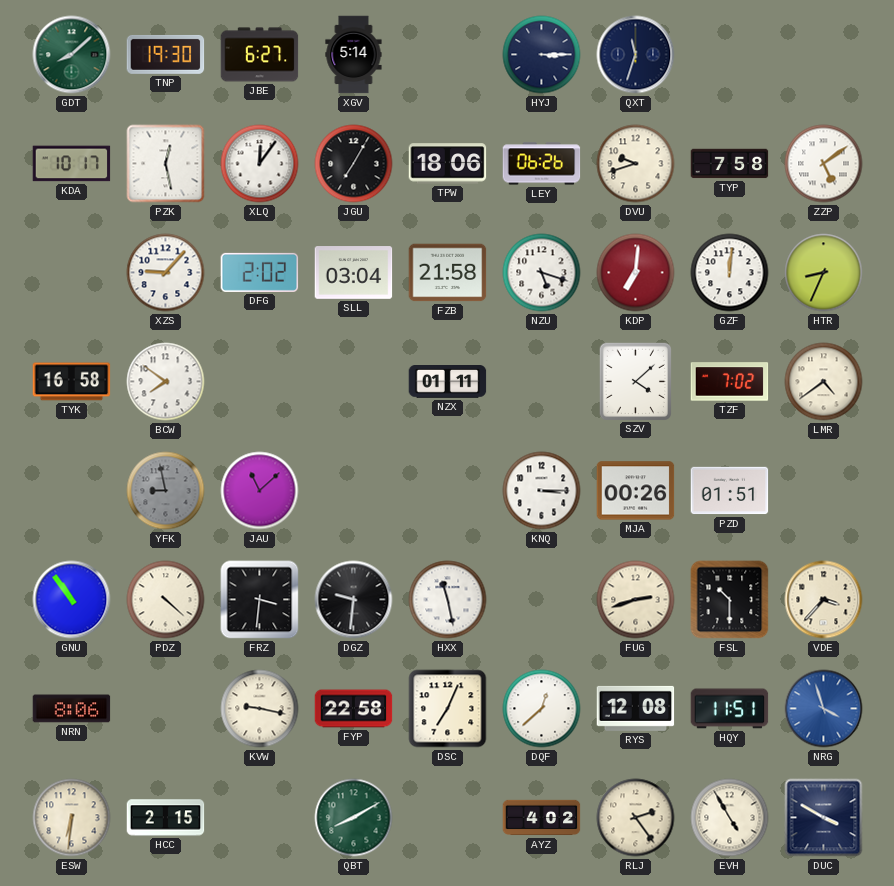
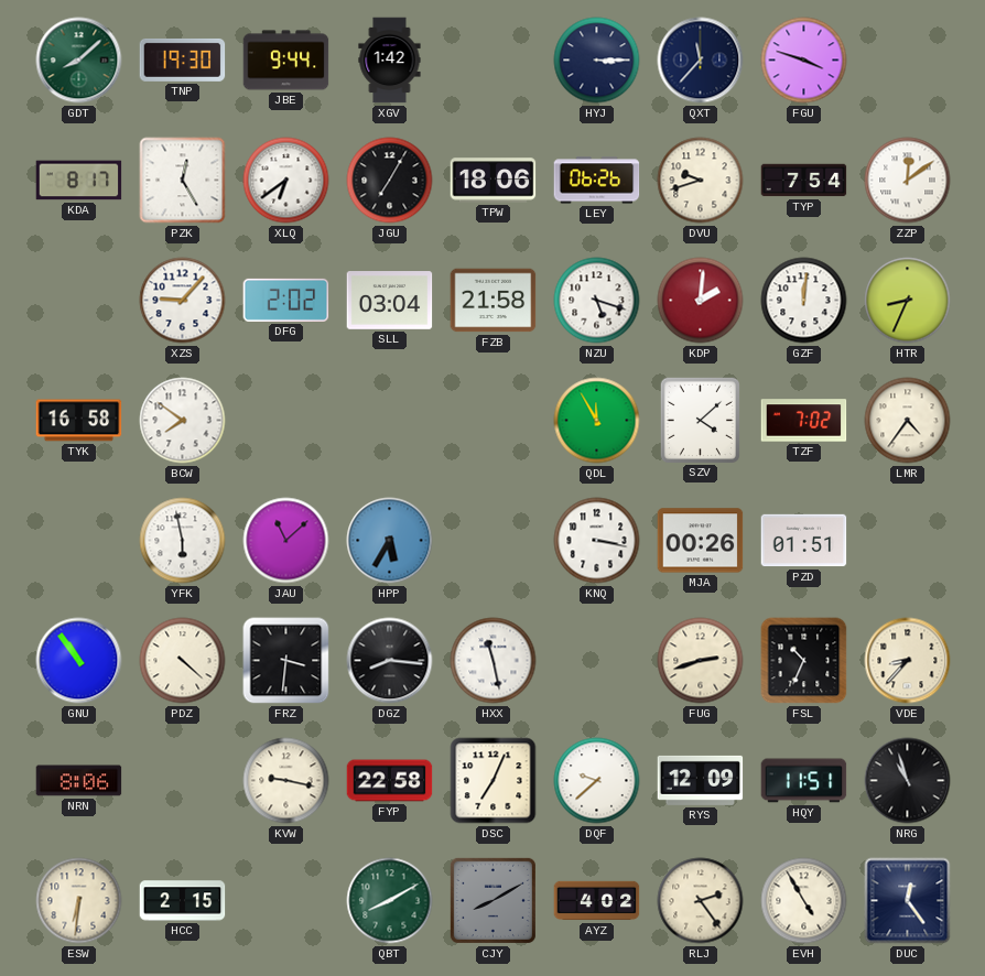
JBE: 6:27 -> 9:44 (286, 61)
XGV: 5:14 -> 1:42 (390, 61)
QXT: 11:33 -> 11:37 (701, 61)
FGU: none -> 3:48 (804, 61)
KDA: 10:17 -> 8:17 (79, 181)
PZK: 12:28 -> 12:25 (183, 181)
XLQ: 12:06 -> 6:39 (286, 181)
TYP: 7:58 -> 7:54 (804, 181)
ZZP: 5:09 -> 12:09 (908, 181)
KDP: 7:01 -> 2:01 (701, 301)
NZX: 01:11 -> none (448, 382)
QDL: none -> 11:55 (597, 421)
LMR: 4:39 -> 4:36 (908, 421)
YFK: 8:58 -> 5:58 (183, 541)
YFK dial: grey -> white (183, 541)
HPP: none -> 5:35 (390, 541)
KNQ: 3:15 -> 3:17 (597, 541)
DGZ: 9:31 -> 8:16 (390, 661)
FSL: 10:30 -> 10:34 (804, 661)
VDE: 3:37 -> 8:37 (908, 661)
DQF: 12:38 -> 9:38 (597, 781)
RYS: 12:08 -> 12:09 (701, 780)
NRG: 3:57 -> 10:57 (908, 781)
NRG dial: blue -> black (908, 781)
CJY: none -> 8:10 (492, 900)
DUC: 3:50 -> 12:24 (908, 901)
